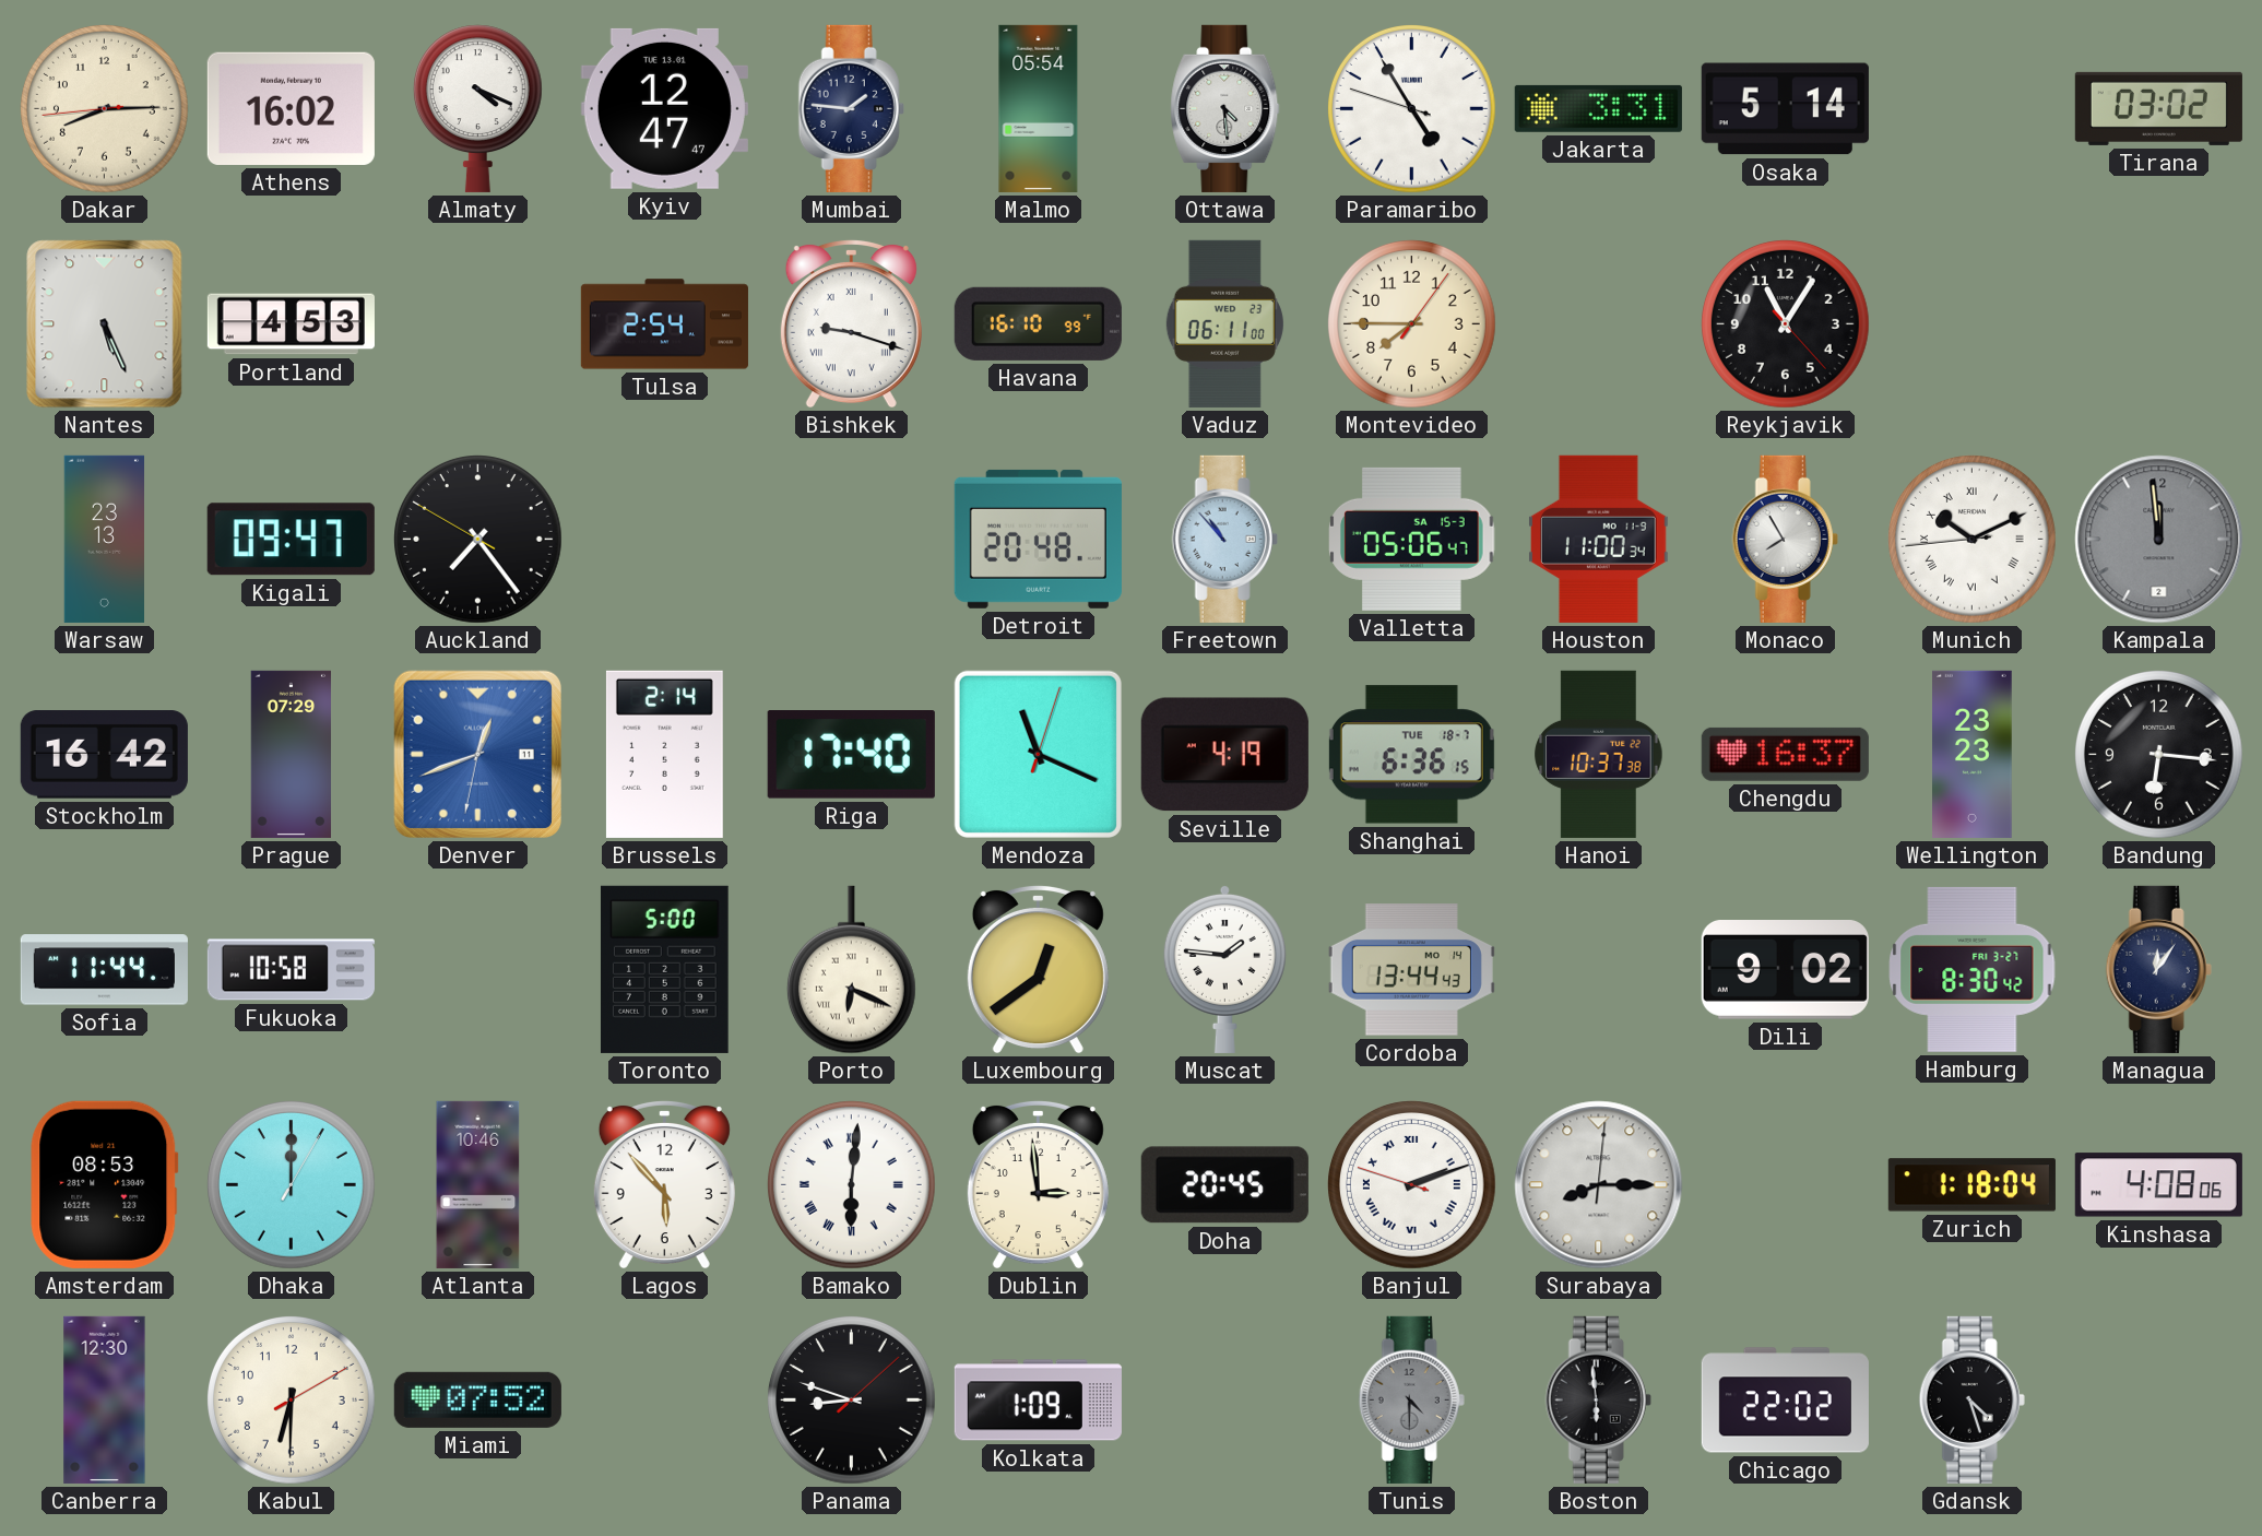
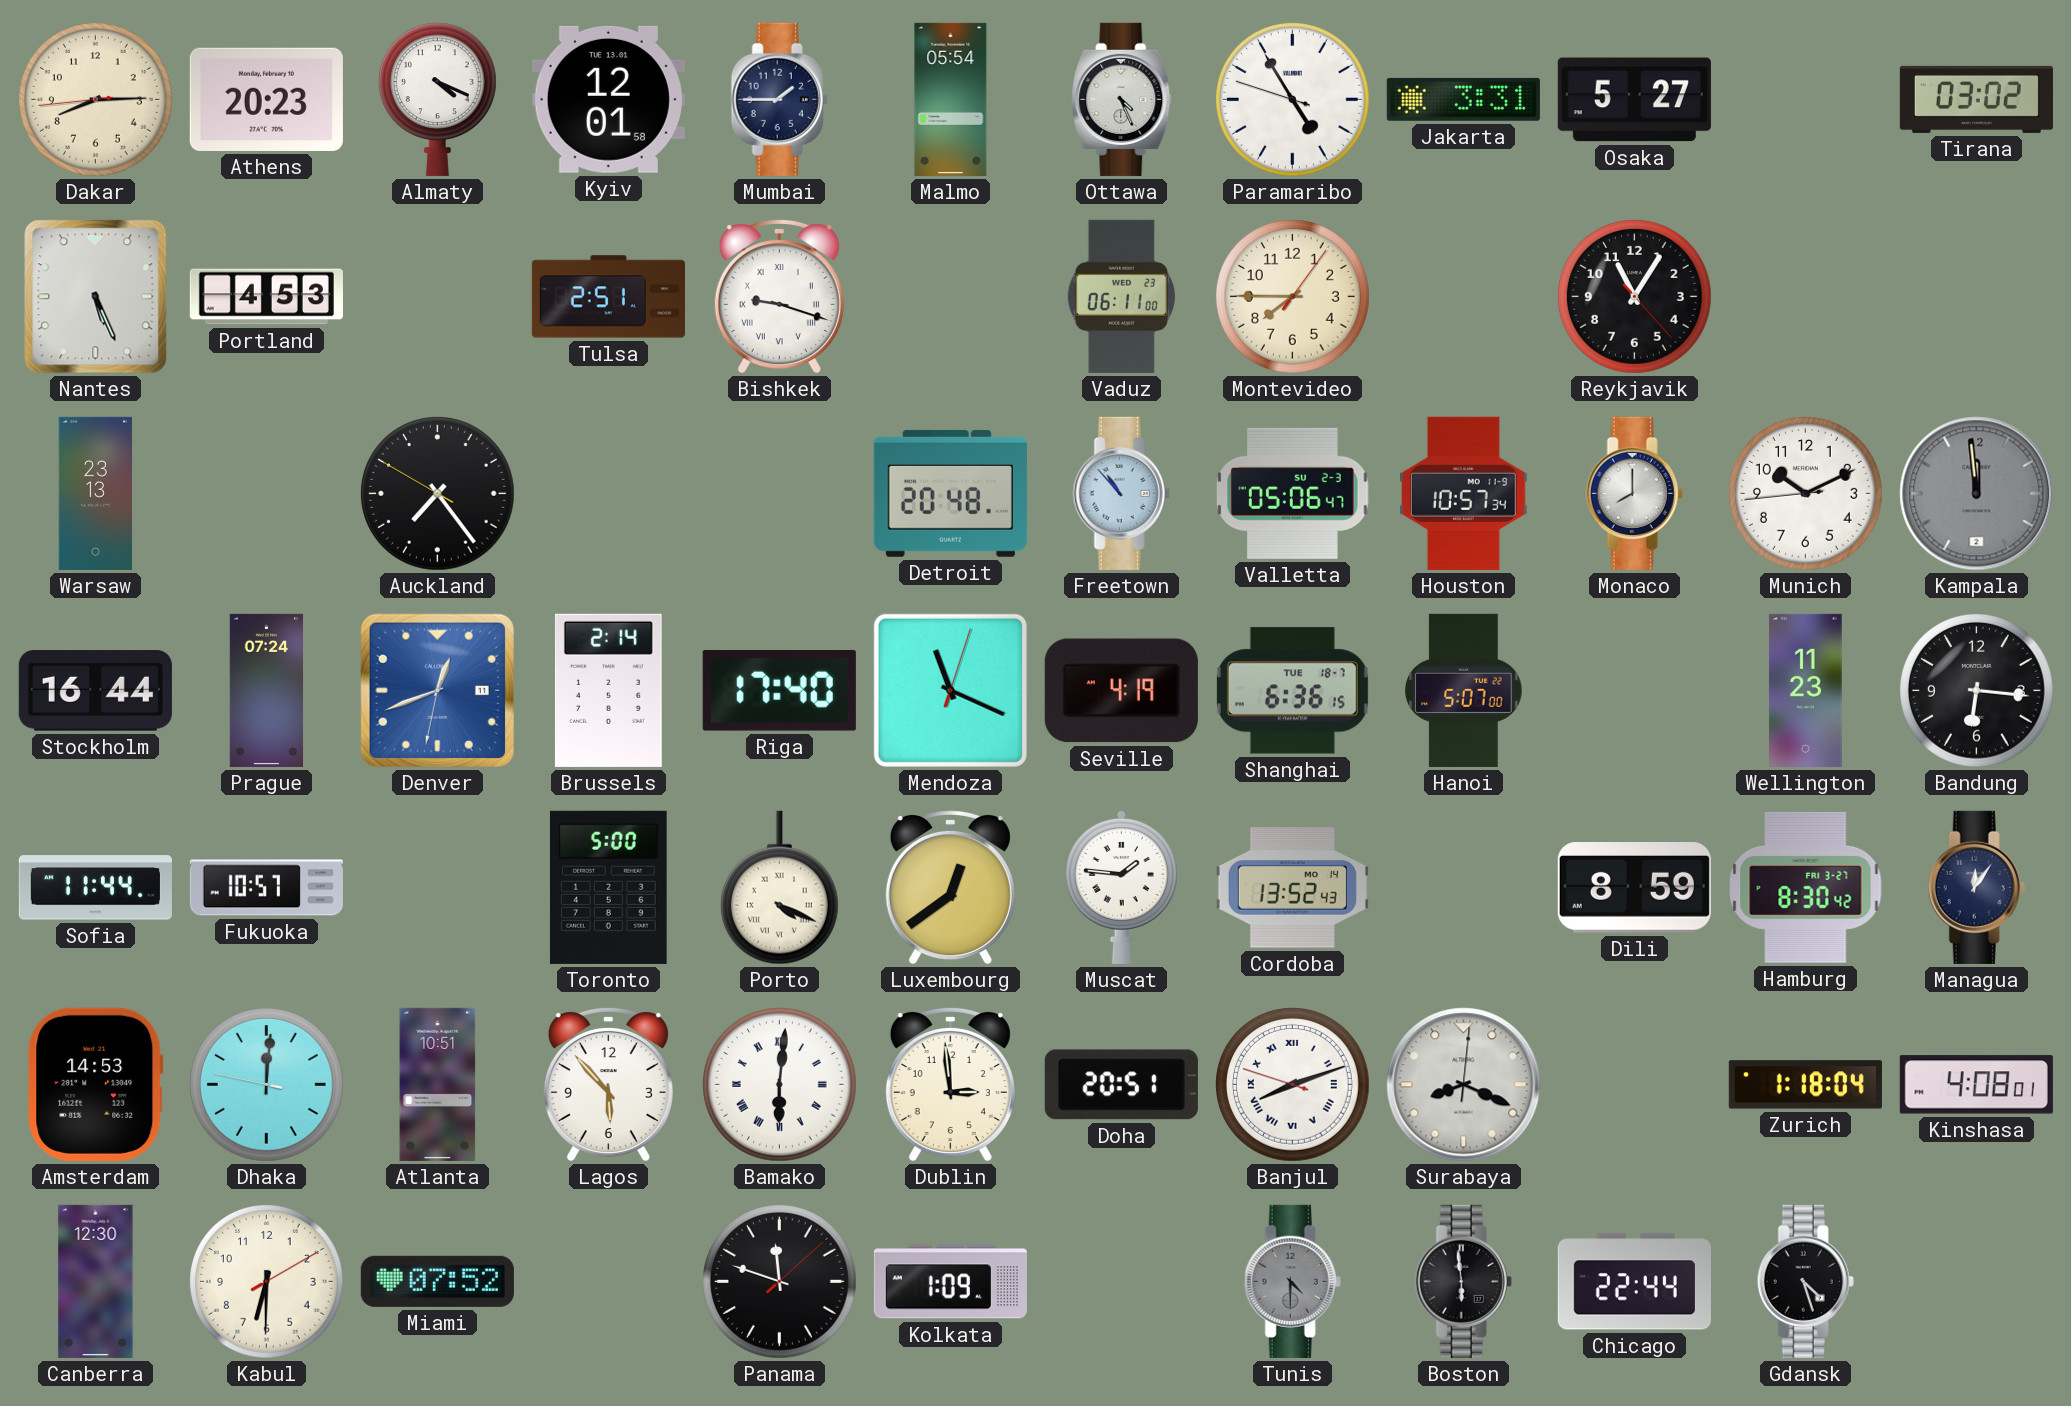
Athens: 16:02 -> 20:23 (266, 99)
Kyiv: 12:47 -> 12:01 (608, 99)
Mumbai: 1:46 -> 1:45 (779, 99)
Ottawa: 4:29 -> 4:26 (1122, 99)
Osaka: 5:14 -> 5:27 (1634, 100)
Tulsa: 2:54 -> 2:51 (608, 297)
Havana: 16:10 -> none (1038, 323)
Kigali: 09:47 -> none (291, 540)
Valletta date: SA 15-3 -> SU 2-3 (1293, 493)
Houston: 11:00 -> 10:57 (1463, 493)
Monaco: 7:55 -> 8:00 (1634, 493)
Munich numerals: Roman -> Arabic (1806, 494)
Stockholm: 16:42 -> 16:44 (95, 691)
Prague: 07:29 -> 07:24 (267, 690)
Hanoi: 10:37 -> 5:07 (1464, 690)
Chengdu: 16:37 -> none (1785, 754)
Wellington: 23:23 -> 11:23 (1806, 690)
Fukuoka: 10:58 -> 10:57 (266, 888)
Porto: 6:19 -> 4:19 (779, 888)
Cordoba: 13:44 -> 13:52 (1292, 888)
Dili: 9:02 -> 8:59 (1634, 888)
Amsterdam: 08:53 -> 14:53 (96, 1084)
Dhaka: 12:00:05 -> 12:00:47 (267, 1085)
Atlanta: 10:46 -> 10:51 (438, 1084)
Doha: 20:45 -> 20:51 (1121, 1085)
Banjul: 2:11 -> 8:11 (1293, 1085)
Surabaya: 8:15 -> 8:19 (1464, 1085)
Kinshasa: 4:08:06 -> 4:08:01 (1976, 1085)
Panama: 8:48 -> 11:48 (780, 1282)
Chicago: 22:02 -> 22:44 (1634, 1282)
